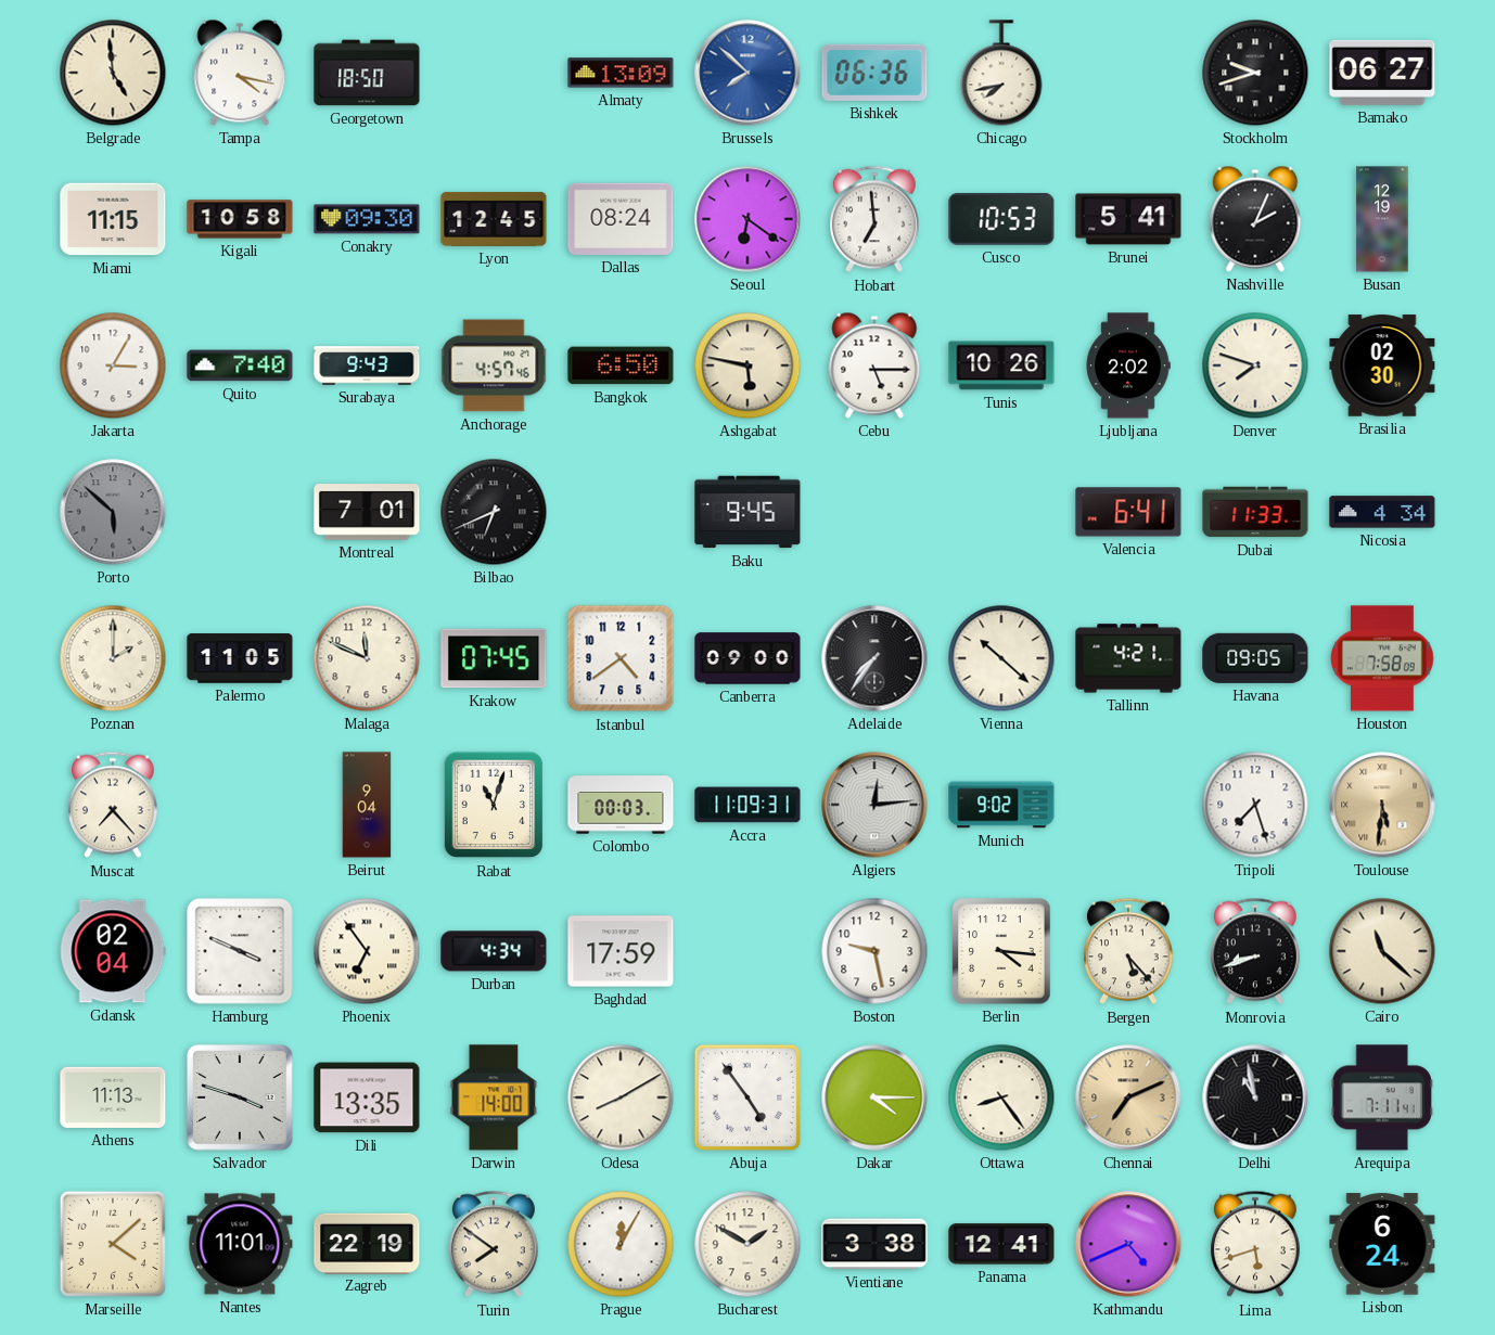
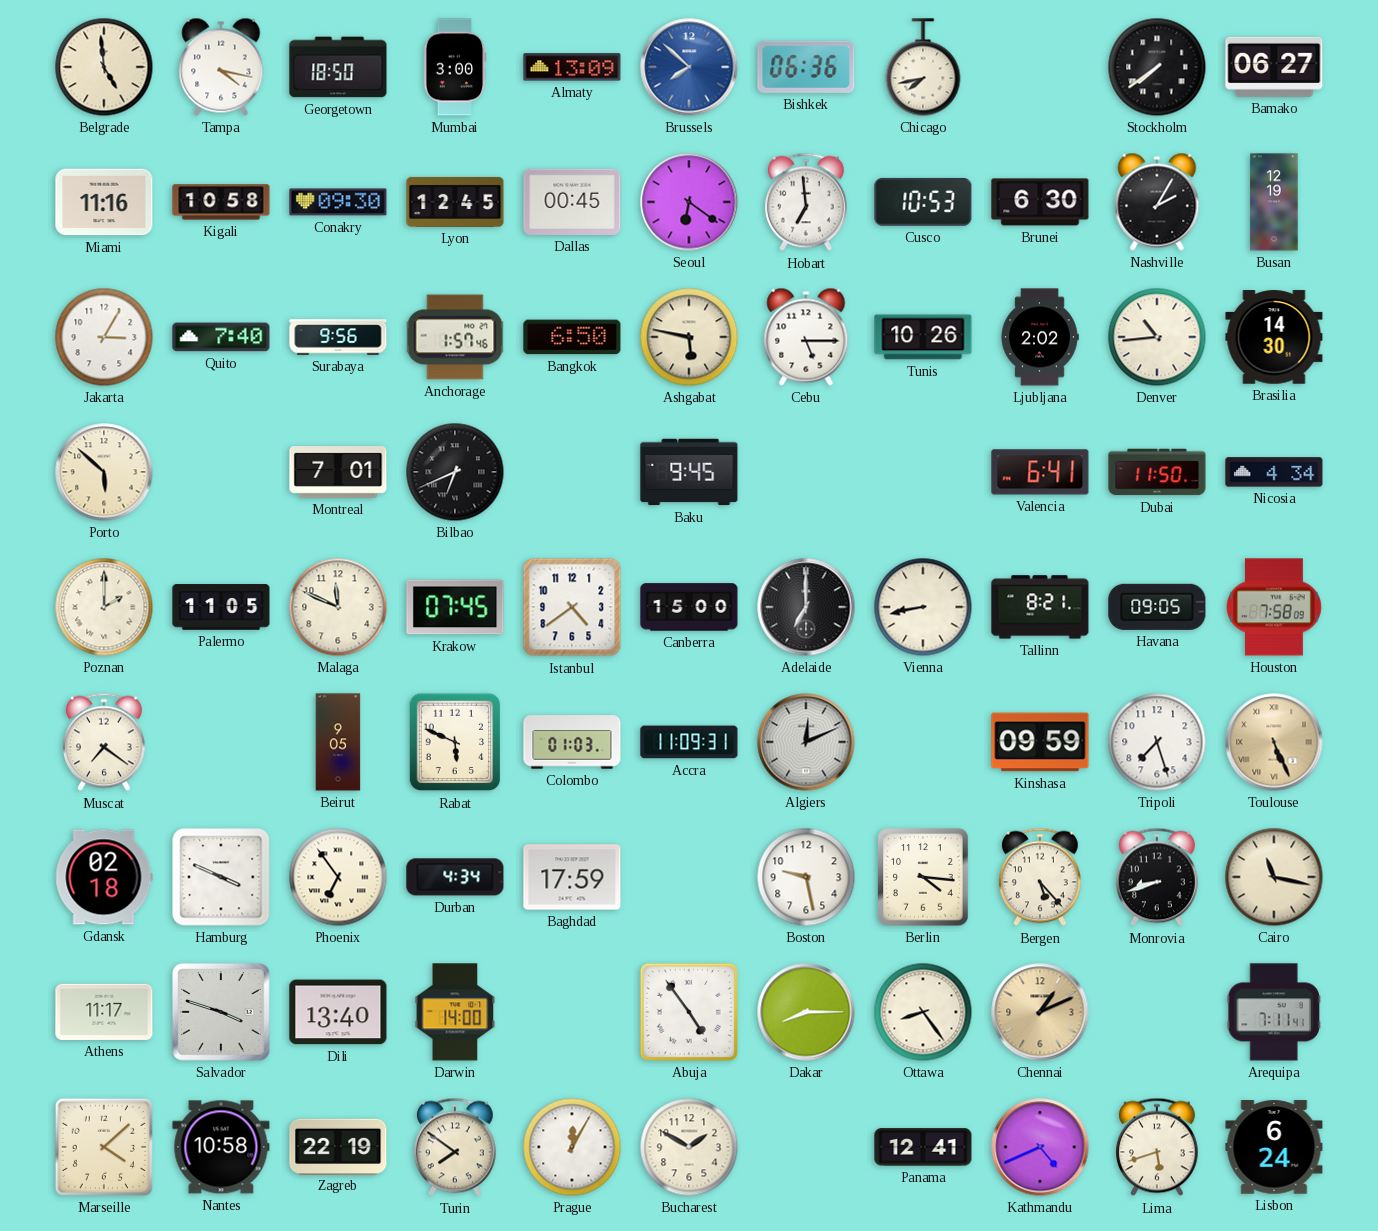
Mumbai: none -> 3:00 (455, 67)
Stockholm: 9:42 -> 7:39 (1157, 67)
Miami: 11:15 -> 11:16 (104, 202)
Dallas: 08:24 -> 00:45 (572, 202)
Brunei: 5:41 -> 6:30 (1040, 202)
Nashville: 2:04 -> 2:05 (1157, 202)
Surabaya: 9:43 -> 9:56 (338, 337)
Anchorage: 4:57 -> 1:57 (455, 337)
Denver: 7:48 -> 10:44 (1157, 337)
Brasilia: 02:30 -> 14:30 (1274, 337)
Porto dial: grey -> cream (104, 472)
Dubai: 11:33 -> 11:50 (1157, 472)
Canberra: 09:00 -> 15:00 (689, 607)
Adelaide: 7:36 -> 7:00 (806, 607)
Vienna: 10:22 -> 8:43 (923, 607)
Tallinn: 4:21 -> 8:21 (1040, 607)
Muscat: 7:23 -> 7:21 (105, 742)
Beirut: 9:04 -> 9:05 (338, 742)
Rabat: 11:03 -> 5:49 (455, 742)
Colombo: 00:03 -> 01:03 (572, 742)
Algiers: 12:14 -> 12:11 (806, 742)
Munich: 9:02 -> none (1001, 805)
Kinshasa: none -> 09:59 (1040, 742)
Toulouse: 5:31 -> 5:26 (1274, 742)
Gdansk: 02:04 -> 02:18 (104, 877)
Cairo: 11:22 -> 11:17 (1274, 877)
Athens: 11:13 -> 11:17 (104, 1012)
Dili: 13:35 -> 13:40 (338, 1012)
Odesa: 8:10 -> none (621, 1097)
Dakar: 4:15 -> 8:15 (806, 1012)
Chennai: 7:11 -> 1:11 (1040, 1012)
Delhi: 10:58 -> none (1255, 1097)
Nantes: 11:01 -> 10:58 (221, 1147)
Vientiane: 3:38 -> none (874, 1244)
